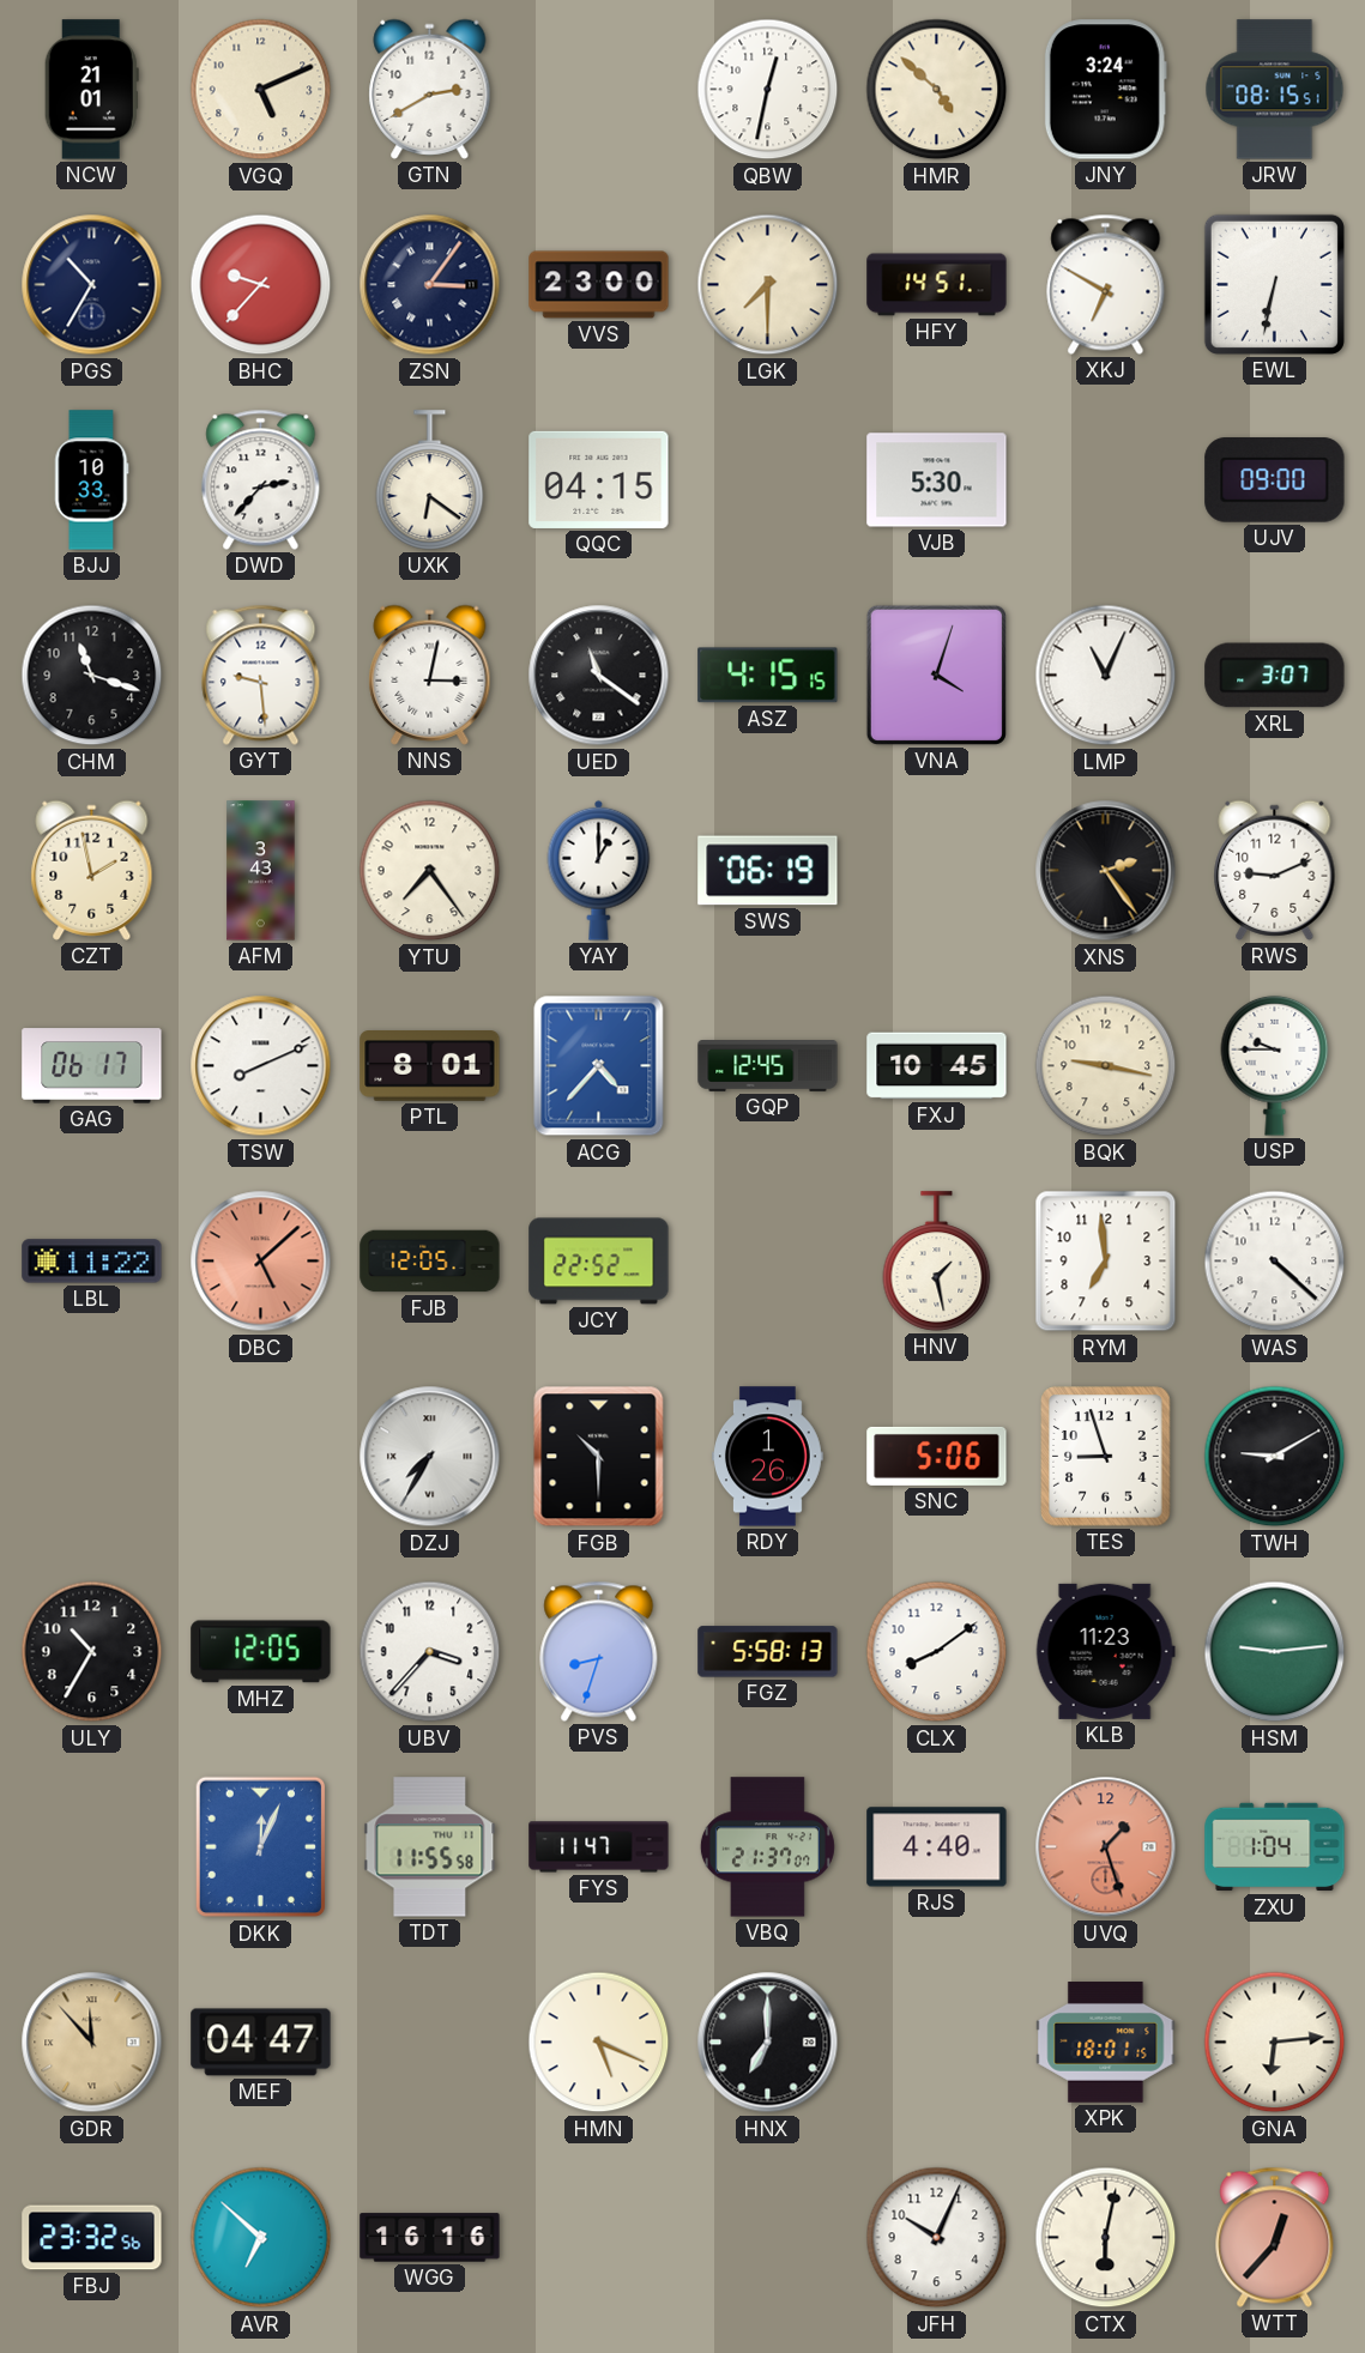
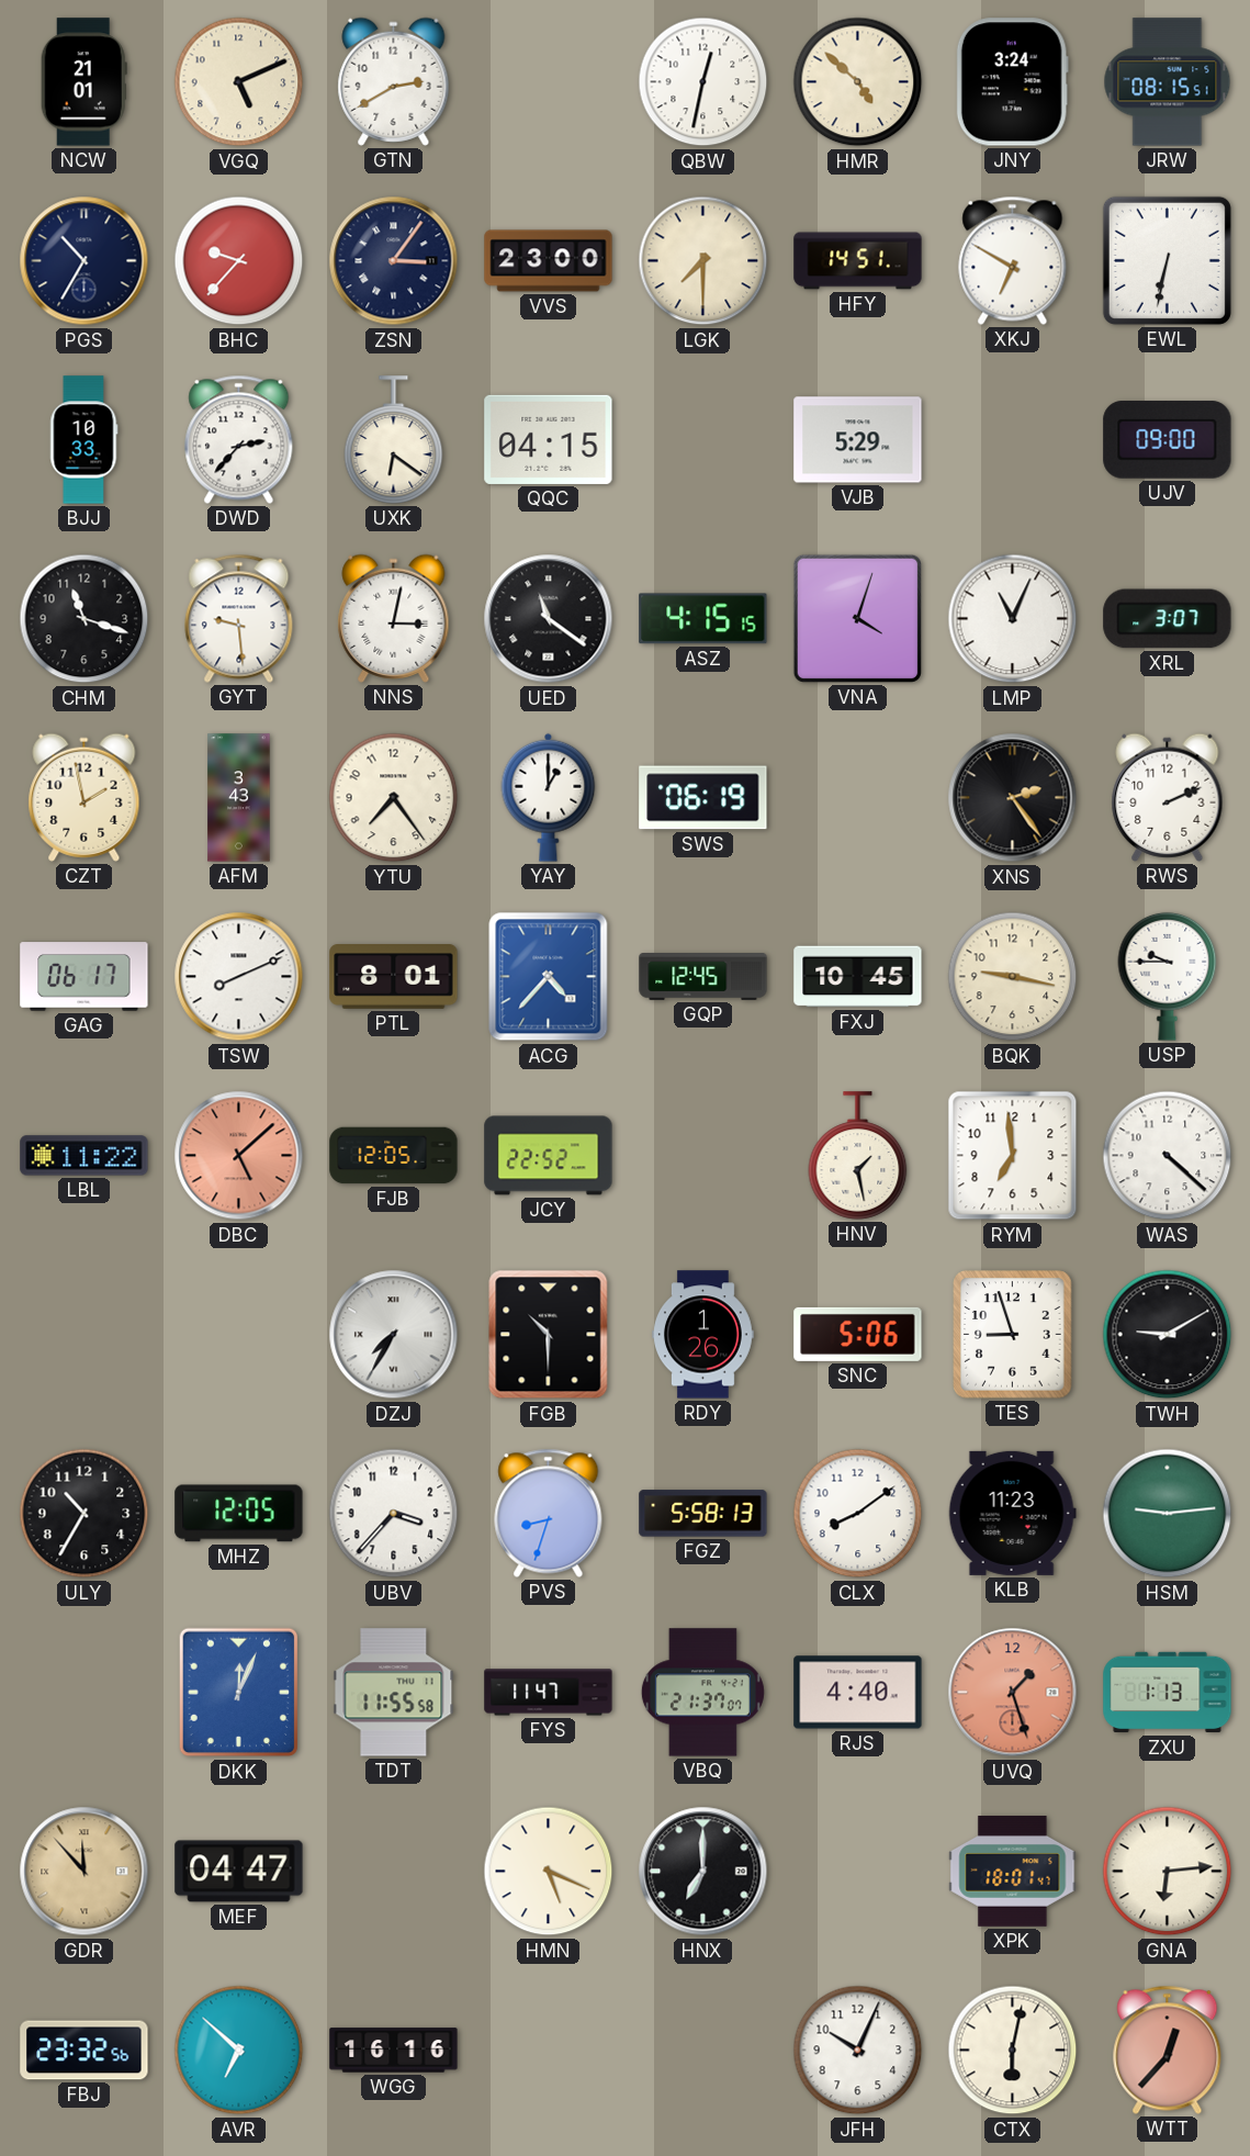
VJB: 5:30 -> 5:29 (858, 440)
RWS: 9:11 -> 2:11 (1168, 797)
ZXU: 1:04 -> 1:13 (1168, 1693)
XPK: 18:01:15 -> 18:01:47 (1013, 1872)
